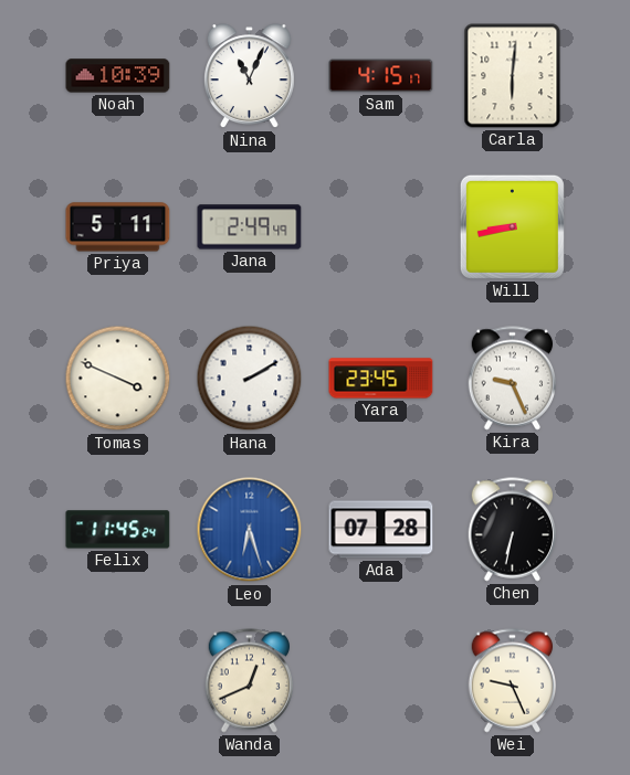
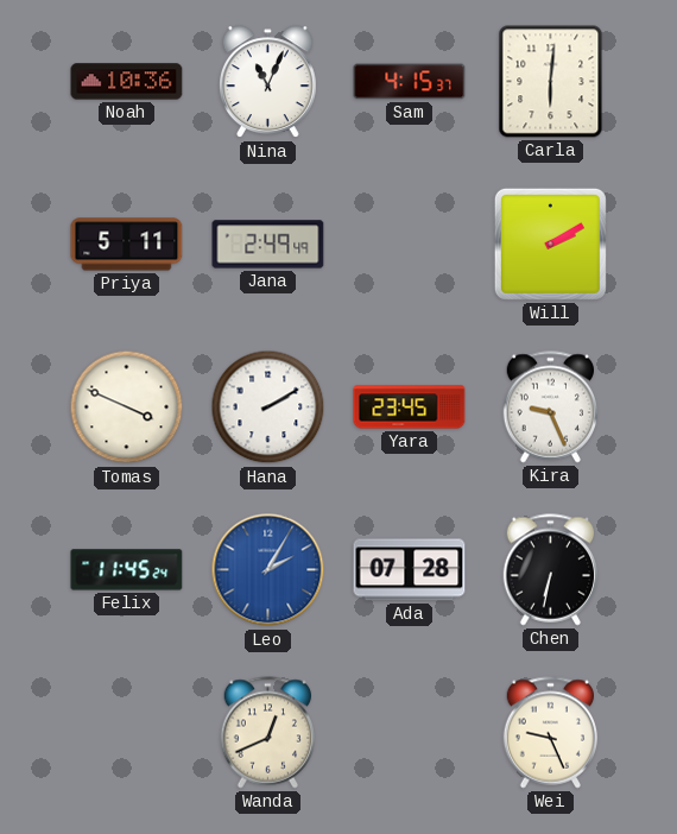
Noah: 10:39 -> 10:36 (127, 82)
Sam: 4:15:17 -> 4:15:37 (410, 82)
Will: 8:43 -> 2:10 (550, 244)
Leo: 6:27 -> 2:05 (268, 570)
